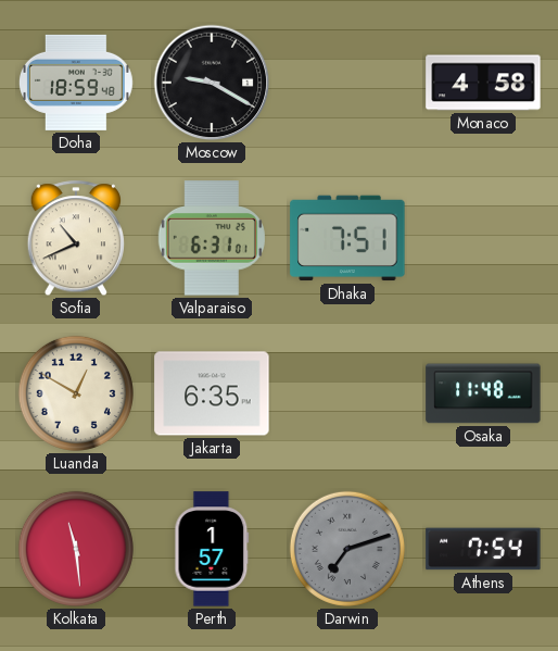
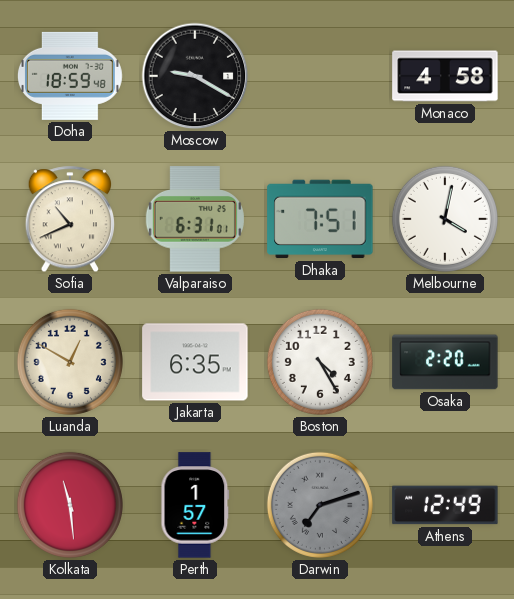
Melbourne: none -> 4:02 (445, 219)
Boston: none -> 4:25 (320, 362)
Osaka: 11:48 -> 2:20 (445, 362)
Athens: 7:54 -> 12:49 (445, 505)
